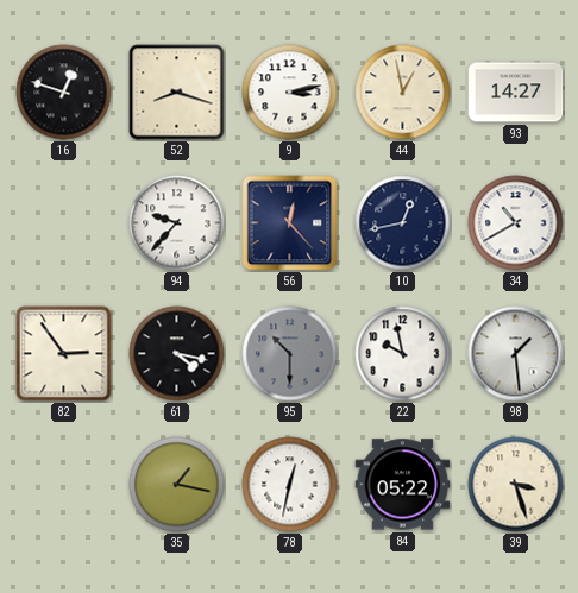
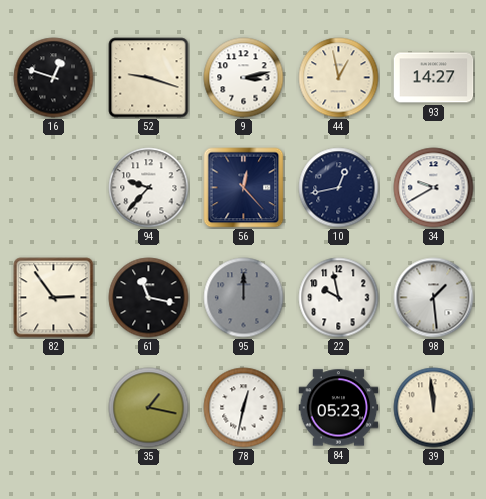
52: 8:18 -> 9:18 (149, 78)
34: 10:40 -> 9:40 (434, 188)
61: 4:17 -> 11:17 (149, 298)
95: 10:30 -> 12:00 (244, 298)
84: 05:22 -> 05:23 (339, 408)
39: 3:27 -> 11:59 (434, 408)
